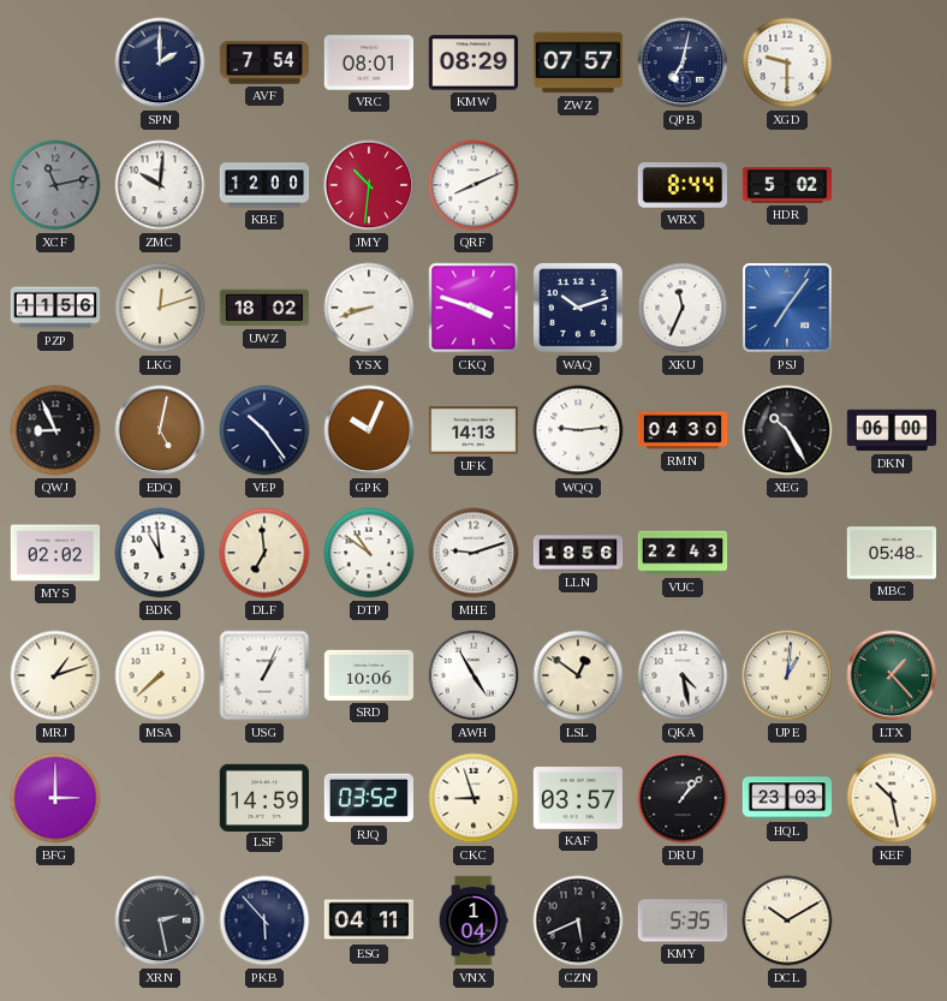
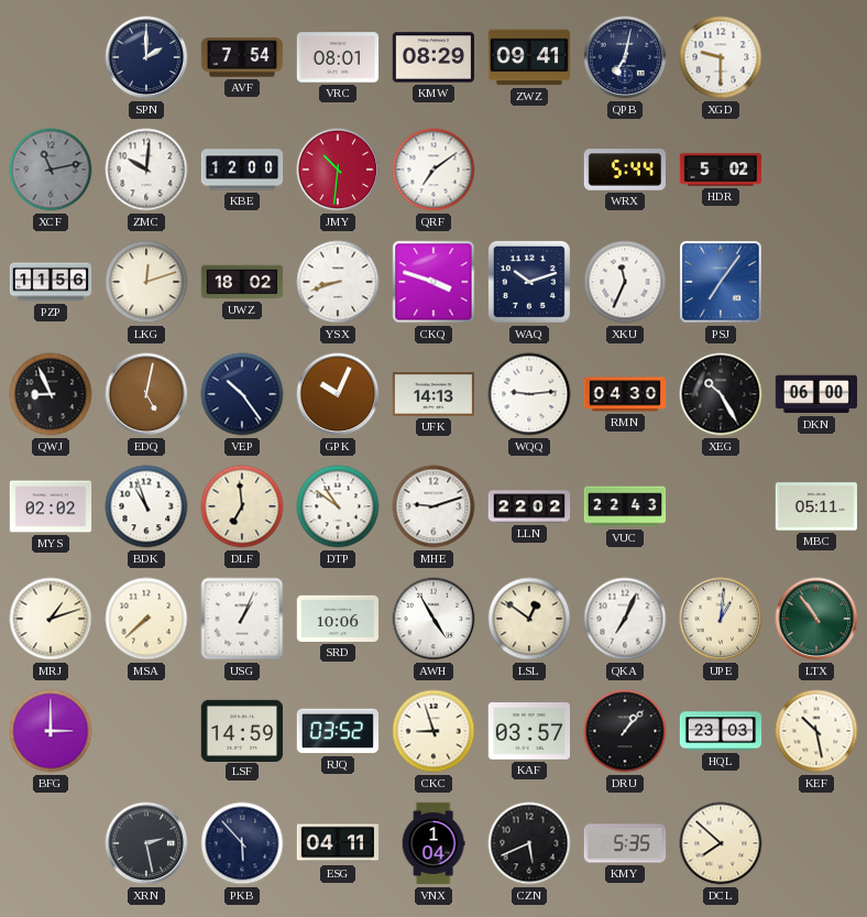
ZWZ: 07:57 -> 09:41 (529, 57)
QRF: 8:11 -> 7:09 (433, 170)
WRX: 8:44 -> 5:44 (624, 170)
BDK: 10:59 -> 10:57 (146, 506)
LLN: 18:56 -> 22:02 (529, 506)
MBC: 05:48 -> 05:11 (816, 506)
QKA: 4:28 -> 7:04 (625, 619)
LTX: 1:23 -> 10:54 (816, 619)
DCL: 10:10 -> 7:52 (721, 843)
